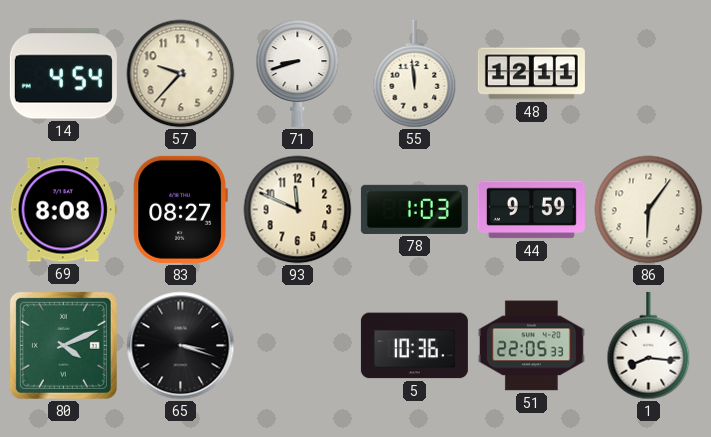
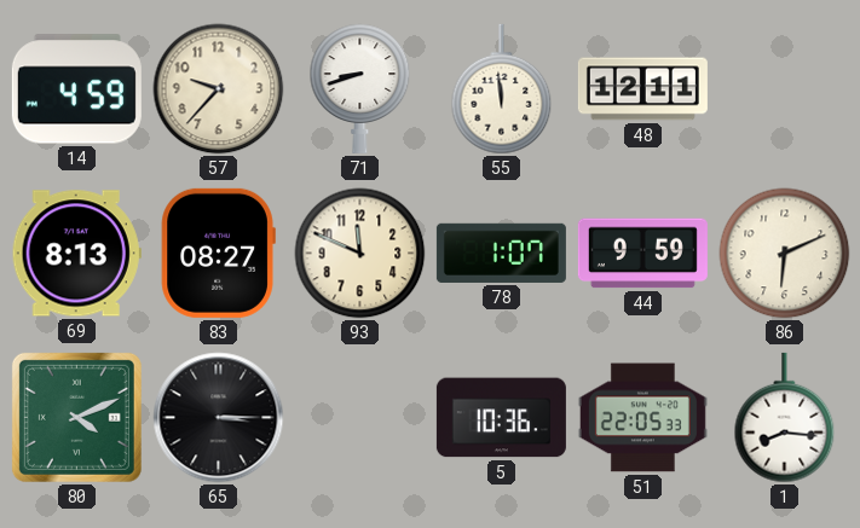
14: 4:54 -> 4:59 (76, 89)
69: 8:08 -> 8:13 (76, 254)
78: 1:03 -> 1:07 (501, 253)
86: 6:06 -> 6:11 (785, 254)
65: 3:18 -> 3:15 (219, 418)
